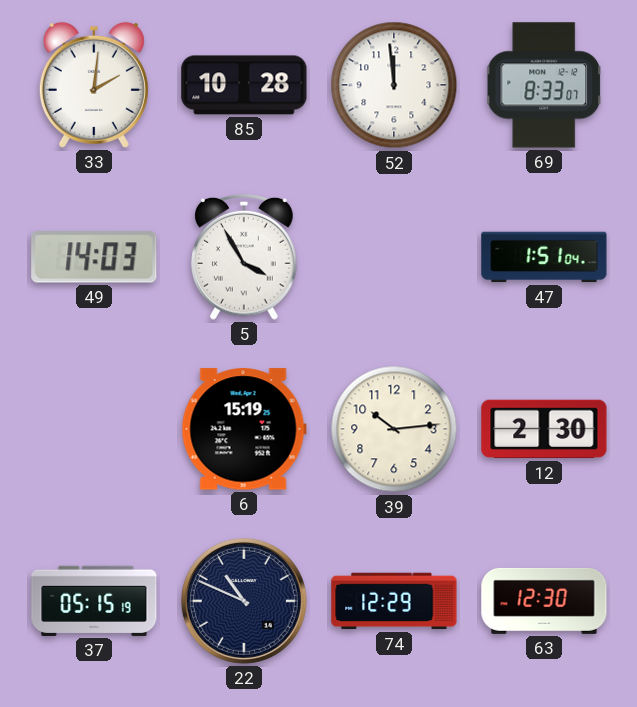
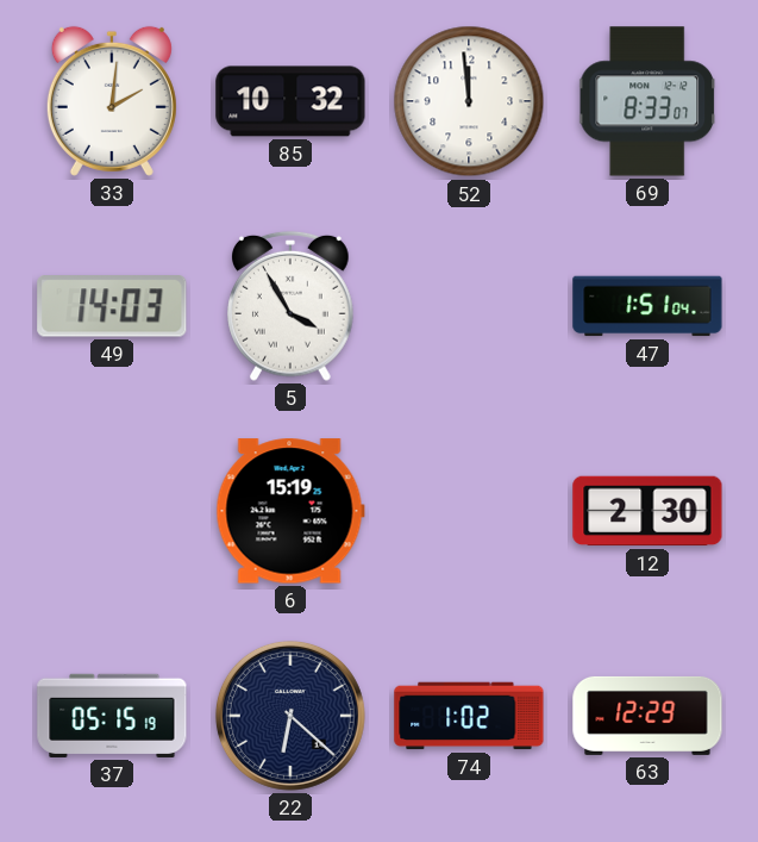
85: 10:28 -> 10:32 (290, 101)
39: 10:14 -> none (394, 429)
22: 10:49 -> 6:22 (290, 716)
74: 12:29 -> 1:02 (469, 716)
63: 12:30 -> 12:29 (647, 716)
